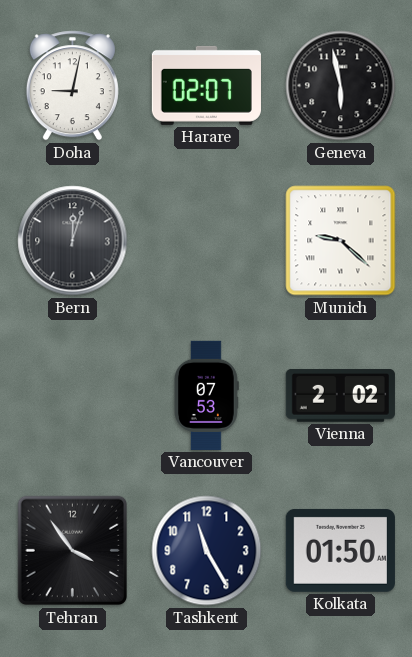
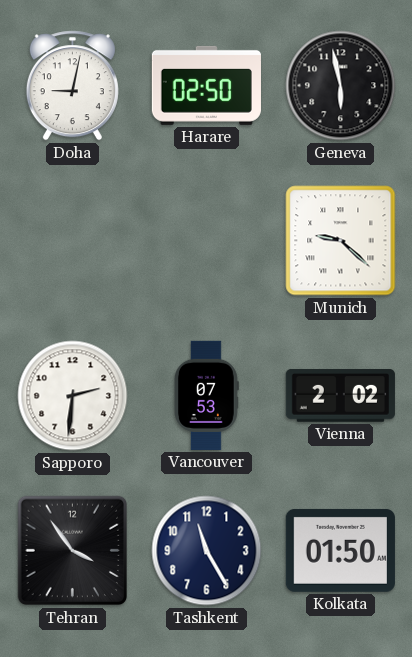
Harare: 02:07 -> 02:50 (206, 85)
Bern: 12:03 -> none (73, 241)
Sapporo: none -> 2:31 (73, 396)
